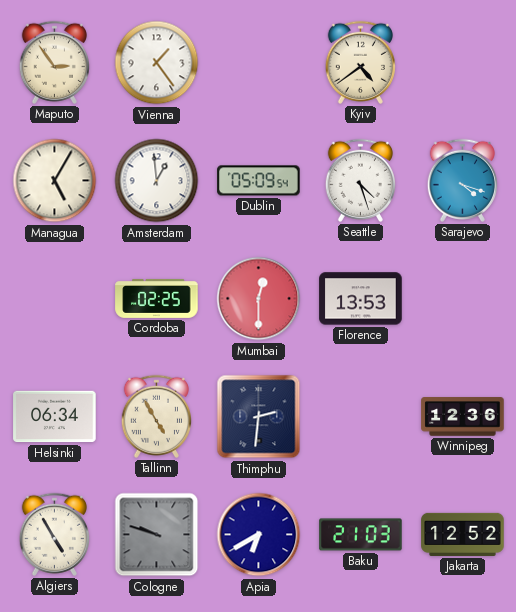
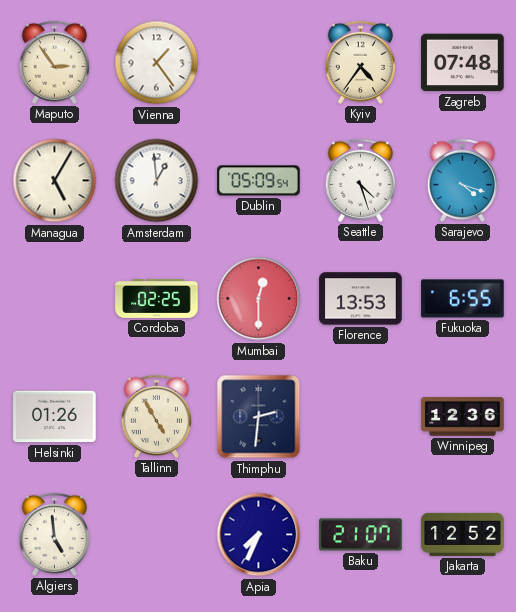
Kyiv: 4:39 -> 4:36 (360, 62)
Zagreb: none -> 07:48 (463, 63)
Fukuoka: none -> 6:55 (463, 299)
Helsinki: 06:34 -> 01:26 (55, 417)
Algiers: 4:55 -> 4:59 (54, 534)
Cologne: 9:48 -> none (157, 535)
Apia: 6:40 -> 7:34 (259, 535)
Baku: 21:03 -> 21:07 (361, 535)
